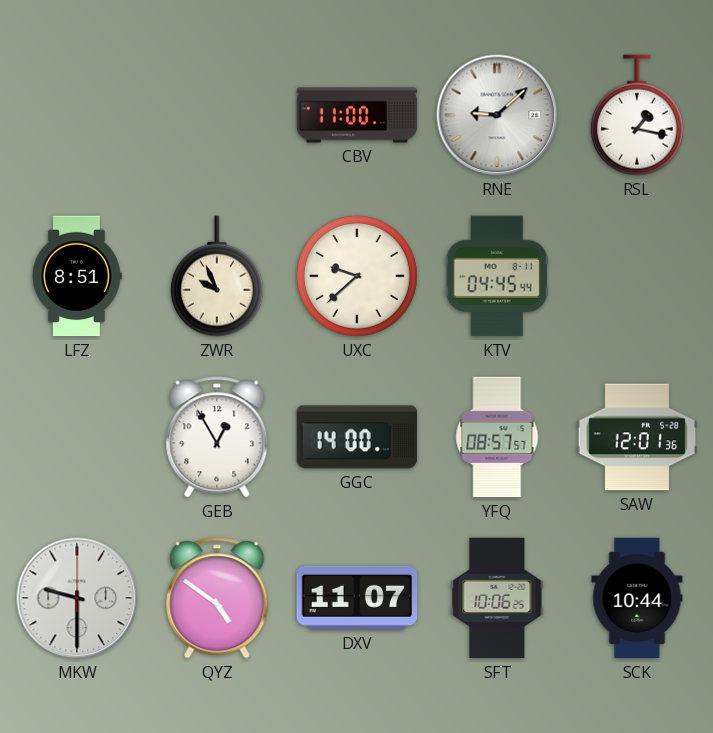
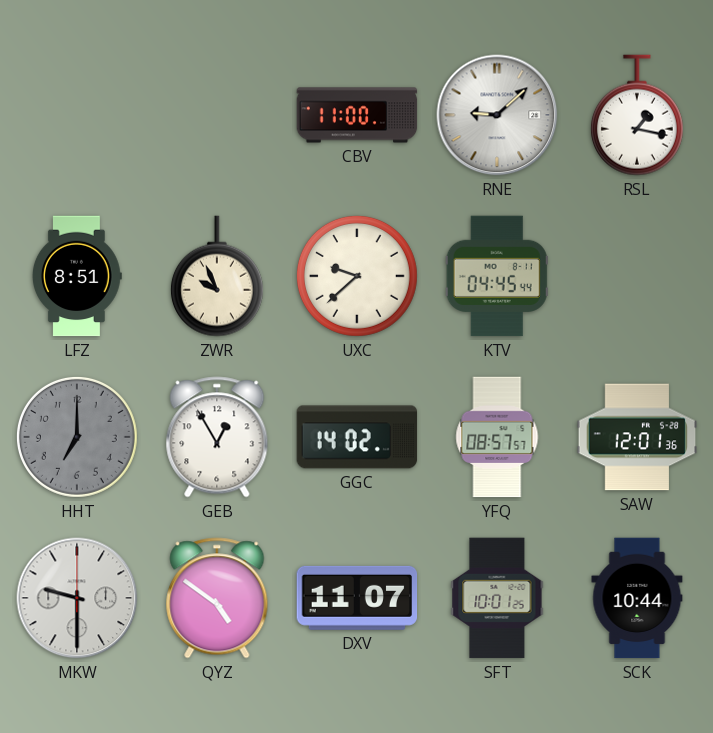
HHT: none -> 7:00 (77, 437)
GGC: 14:00 -> 14:02 (357, 437)
SFT: 10:06 -> 10:01 (497, 598)
